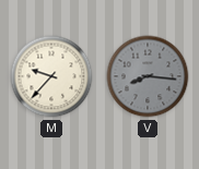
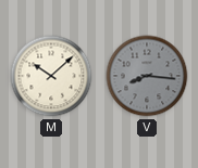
M: 9:37 -> 10:08 (51, 76)
